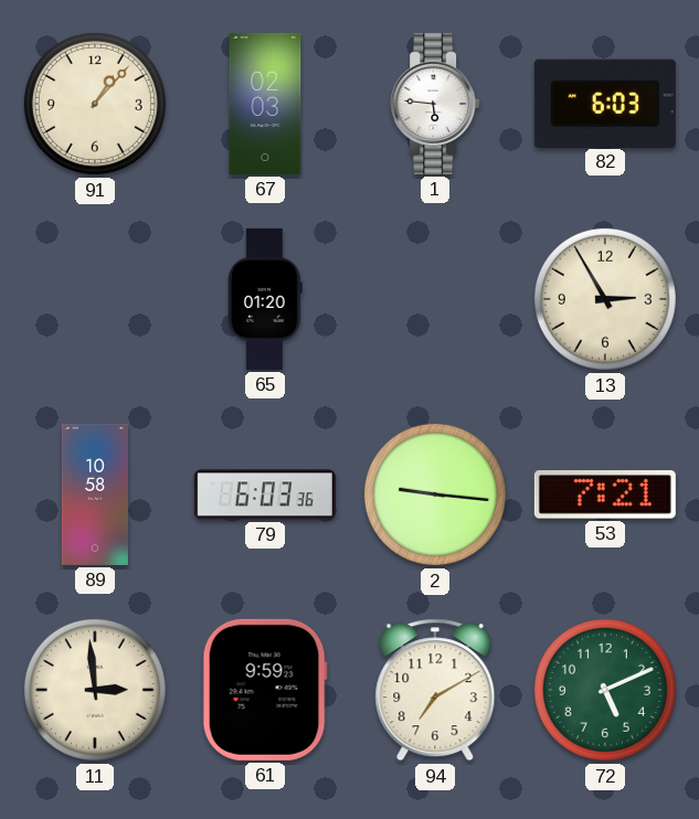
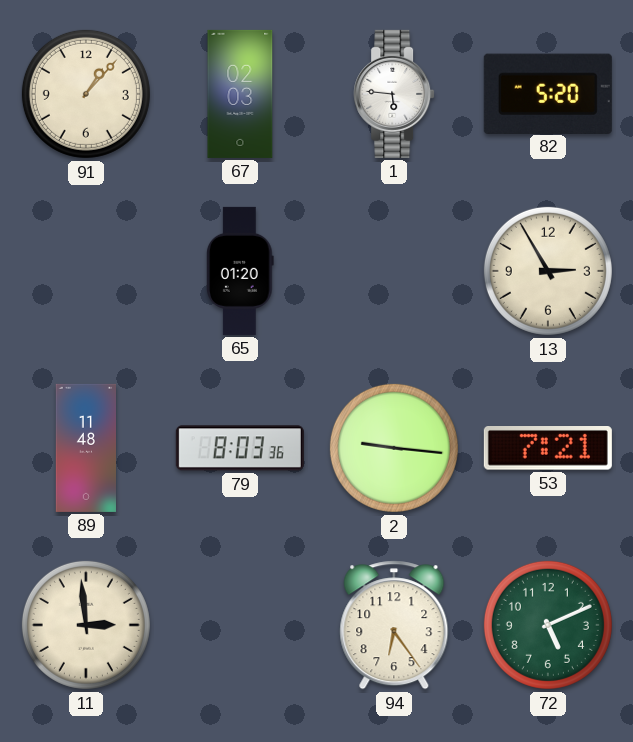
82: 6:03 -> 5:20 (548, 93)
89: 10:58 -> 11:48 (85, 448)
79: 6:03 -> 8:03 (240, 448)
61: 9:59 -> none (265, 690)
94: 7:10 -> 6:24 (394, 625)
